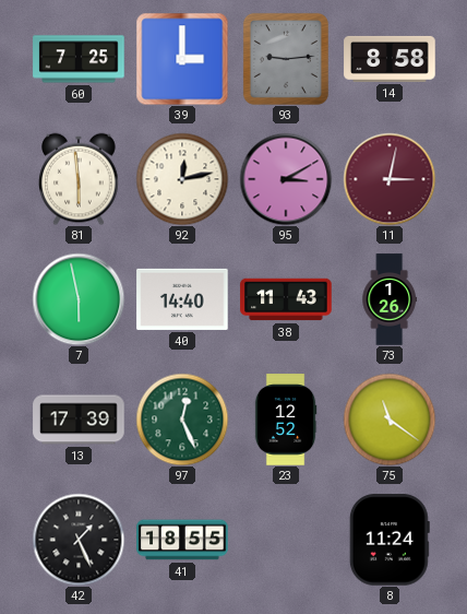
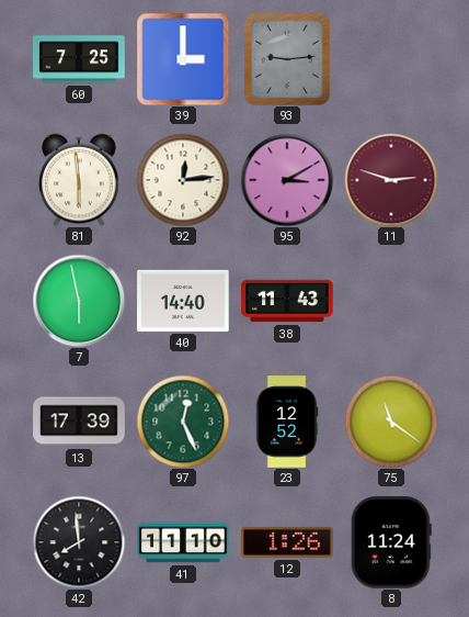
14: 8:58 -> none (390, 59)
92: 12:13 -> 12:14 (183, 180)
11: 3:02 -> 2:48 (391, 180)
73: 1:26 -> none (390, 299)
42: 1:26 -> 7:59 (79, 542)
41: 18:55 -> 11:10 (183, 542)
12: none -> 1:26 (287, 542)
